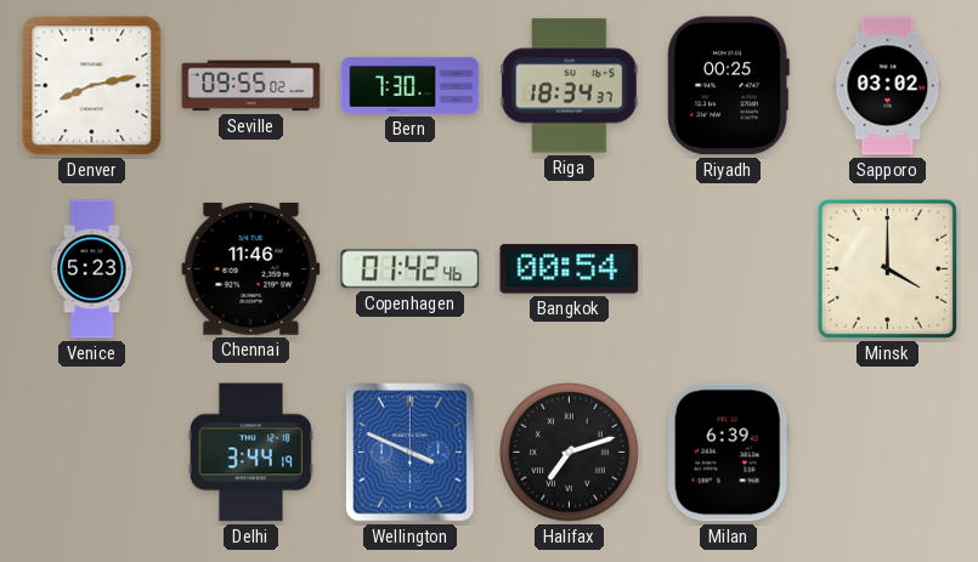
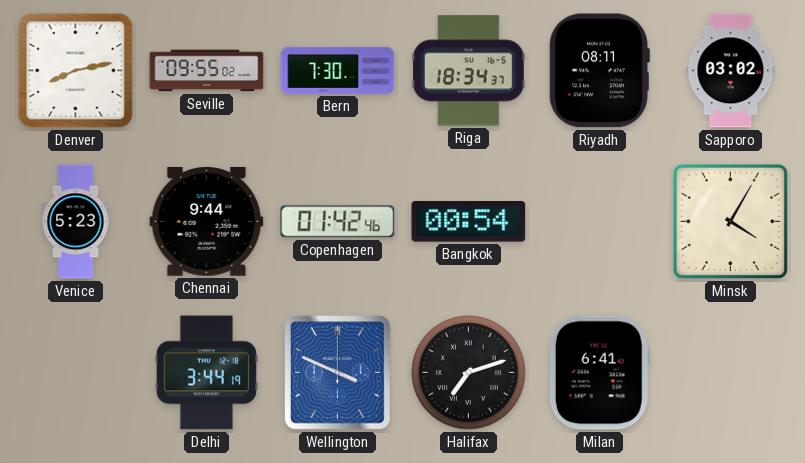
Riyadh: 00:25 -> 08:11 (599, 71)
Chennai: 11:46 -> 9:44 (207, 221)
Minsk: 4:00 -> 4:05 (730, 221)
Milan: 6:39 -> 6:41 (599, 373)
